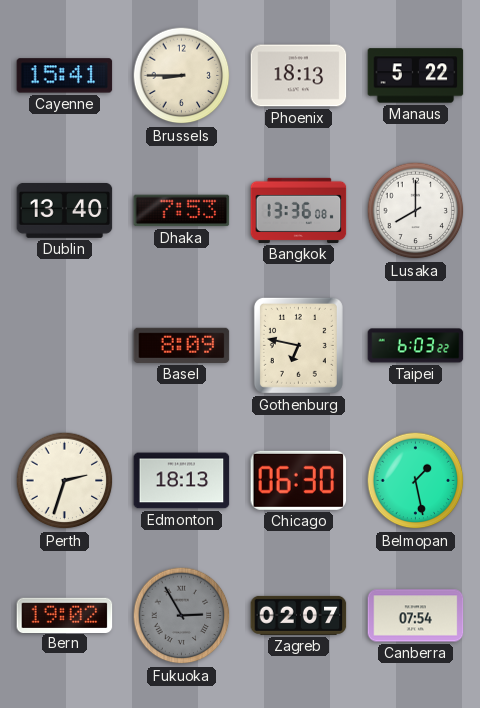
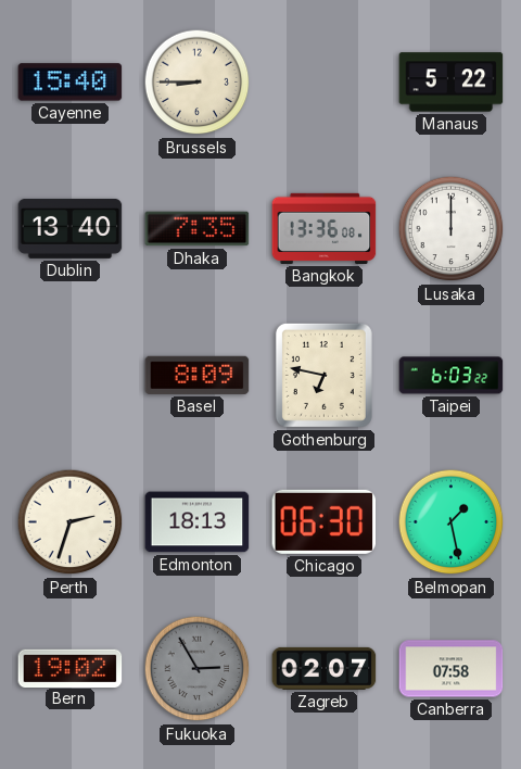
Cayenne: 15:41 -> 15:40 (71, 83)
Phoenix: 18:13 -> none (299, 76)
Dhaka: 7:53 -> 7:35 (198, 229)
Lusaka: 8:00 -> 12:00 (452, 229)
Canberra: 07:54 -> 07:58 (452, 669)
